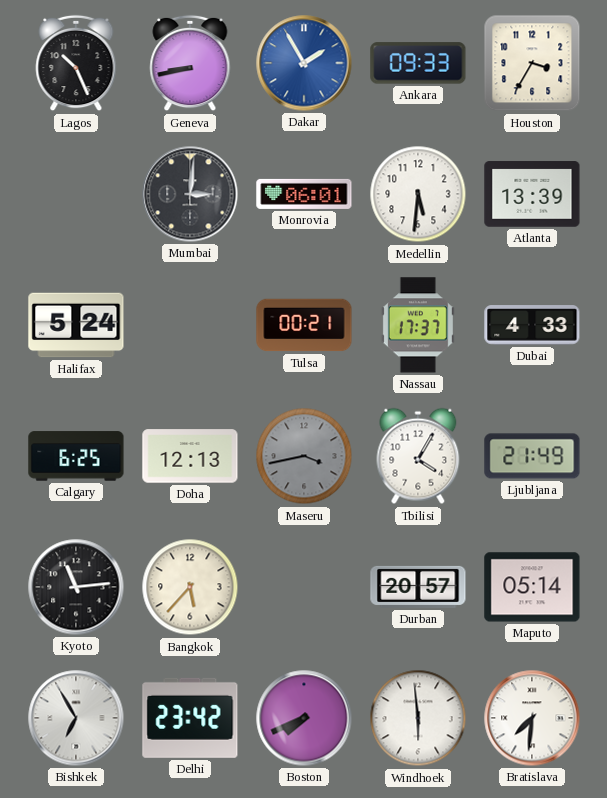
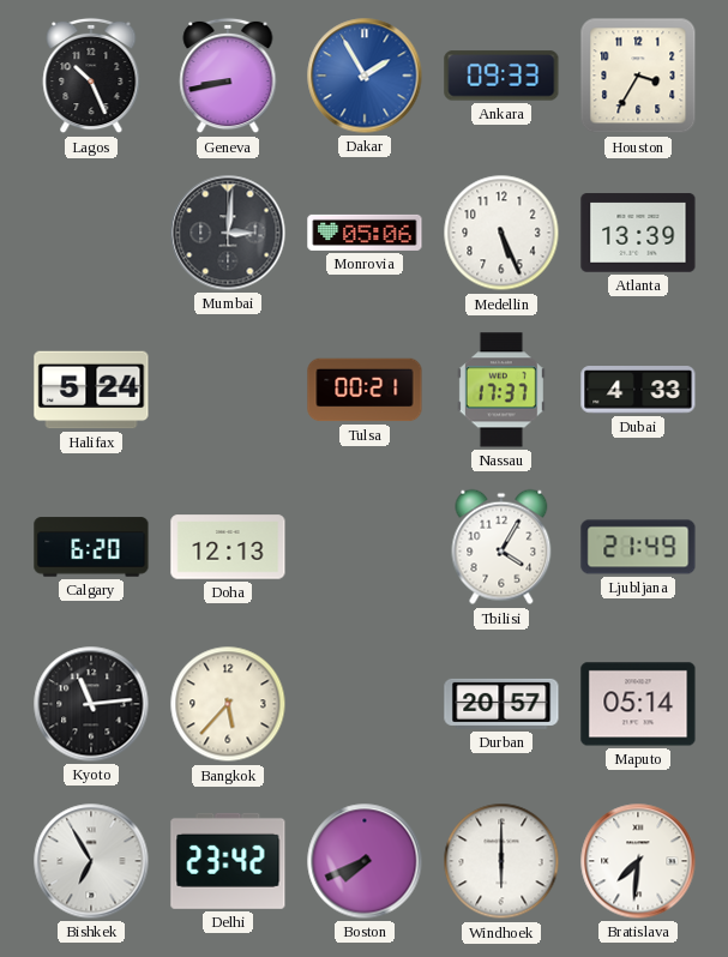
Monrovia: 06:01 -> 05:06 (365, 233)
Medellin: 5:31 -> 5:26 (501, 233)
Calgary: 6:25 -> 6:20 (91, 547)
Maseru: 3:43 -> none (304, 456)
Windhoek: 5:59 -> 6:00 (501, 861)
